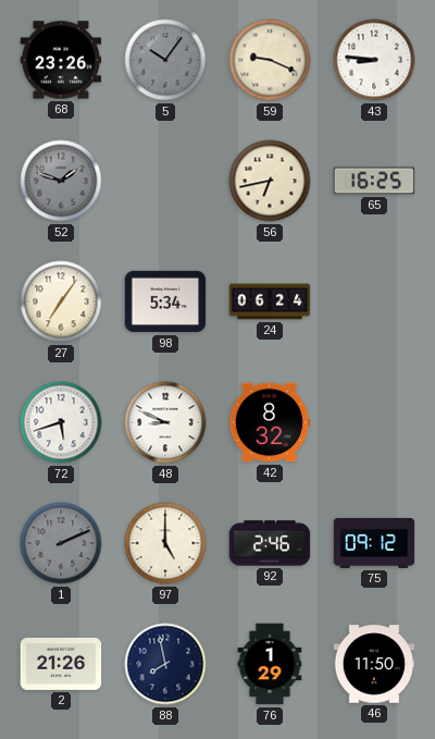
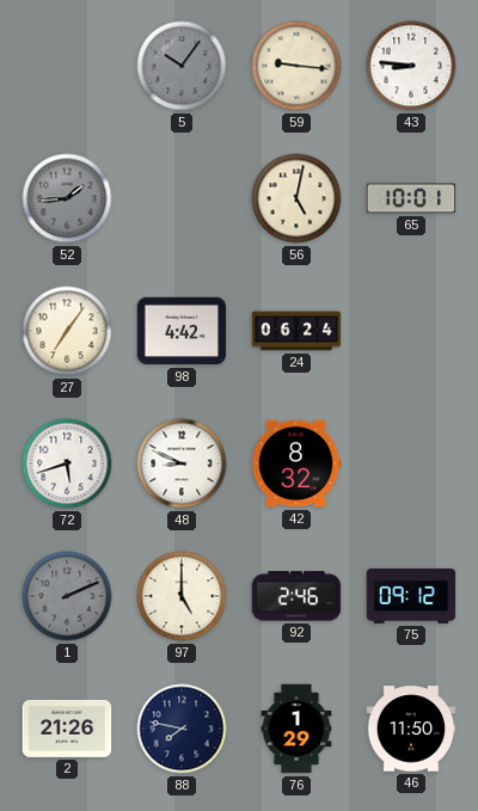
68: 23:26 -> none (61, 60)
59: 9:19 -> 9:16 (296, 66)
52: 1:48 -> 1:44 (67, 198)
56: 6:43 -> 5:02 (296, 198)
65: 16:25 -> 10:01 (411, 198)
98: 5:34 -> 4:42 (182, 331)
88: 7:58 -> 7:47 (182, 729)
